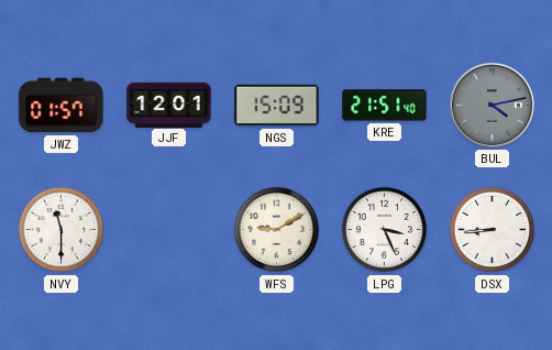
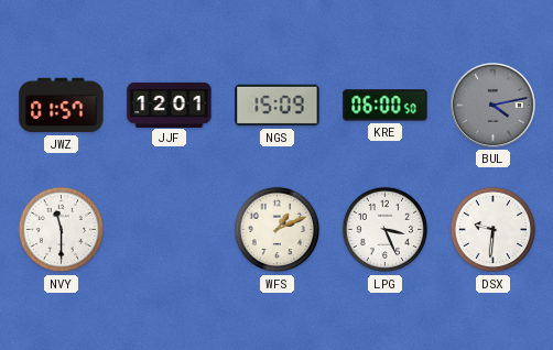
KRE: 21:51 -> 06:00 (386, 106)
WFS: 9:10 -> 1:11 (278, 230)
DSX: 8:44 -> 9:31 (494, 230)
